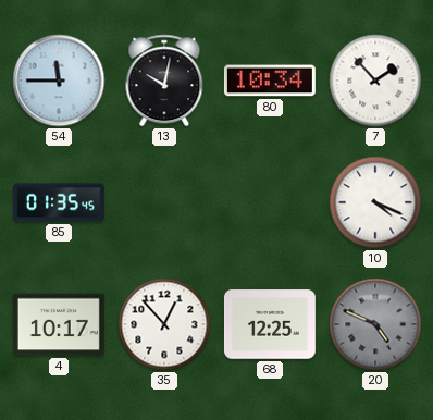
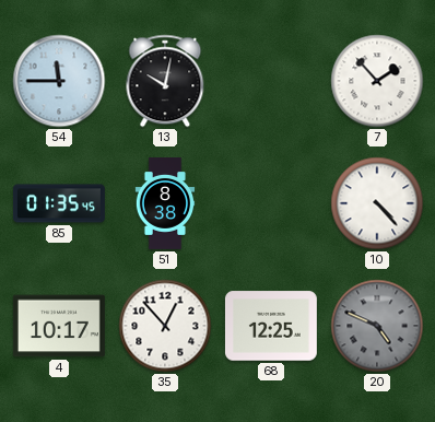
80: 10:34 -> none (270, 81)
51: none -> 8:38 (165, 204)
10: 4:19 -> 4:23 (377, 203)
